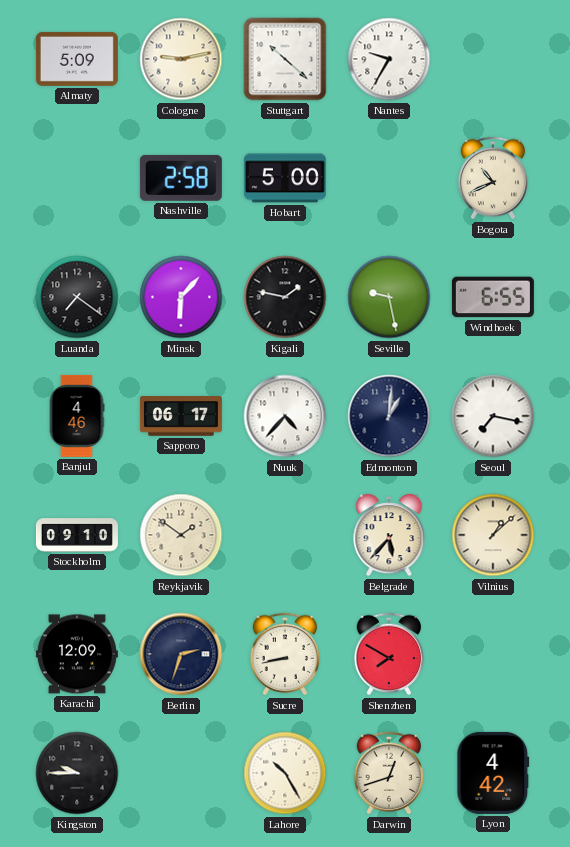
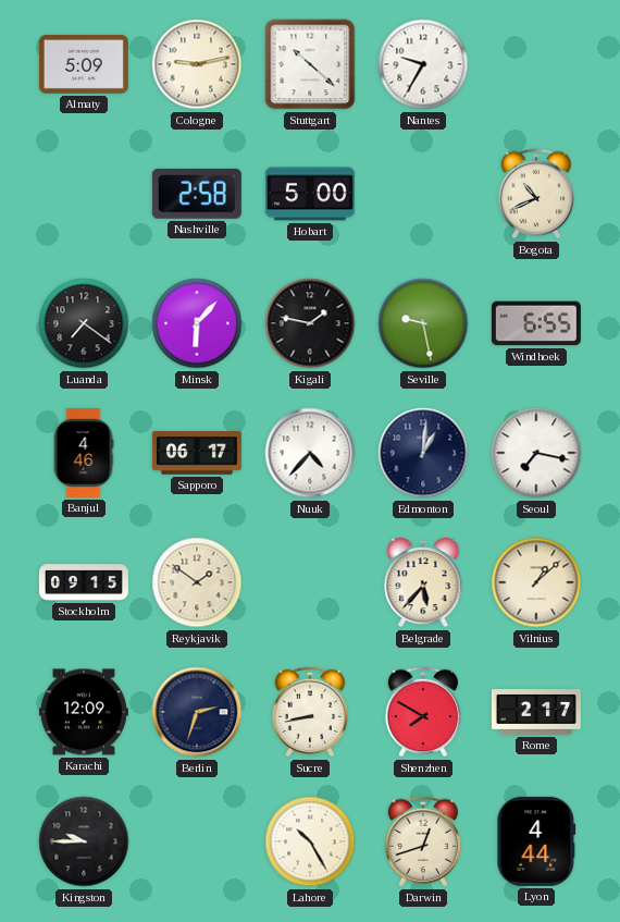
Stockholm: 09:10 -> 09:15 (84, 582)
Rome: none -> 2:17 (536, 713)
Lyon: 4:42 -> 4:44 (536, 841)
